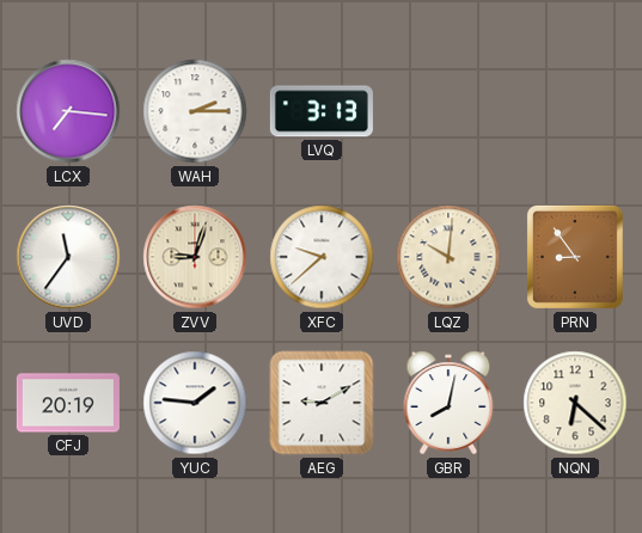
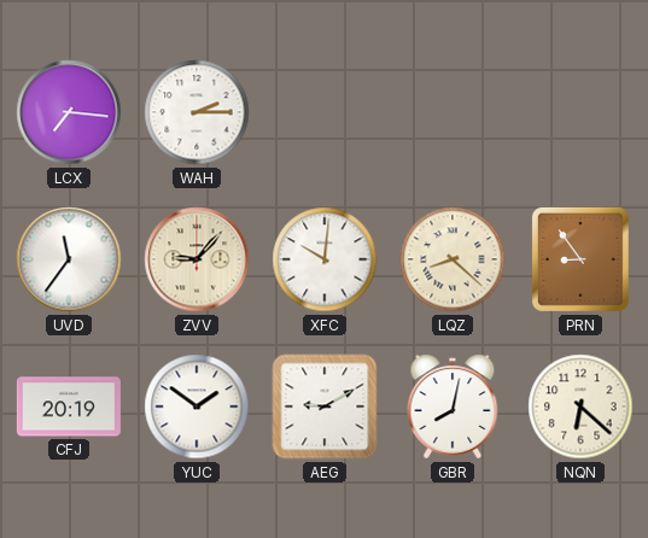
LVQ: 3:13 -> none (322, 111)
ZVV: 9:03 -> 9:07 (197, 259)
XFC: 9:38 -> 10:01 (325, 259)
LQZ: 10:01 -> 8:22 (453, 259)
YUC: 1:46 -> 1:51 (197, 407)
